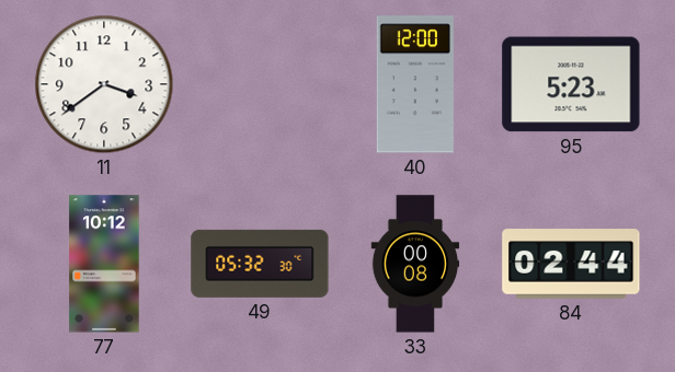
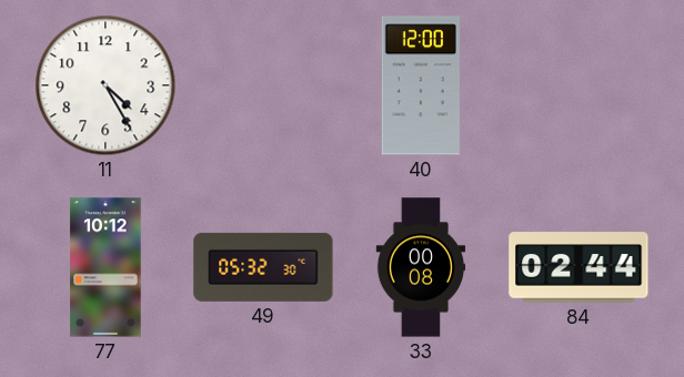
11: 3:39 -> 4:25 (105, 85)
95: 5:23 -> none (571, 84)
